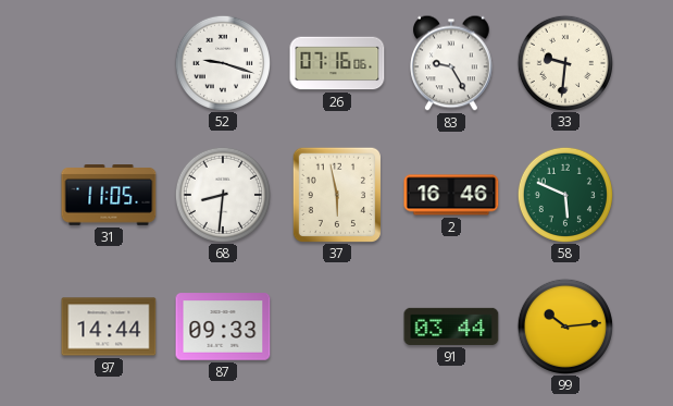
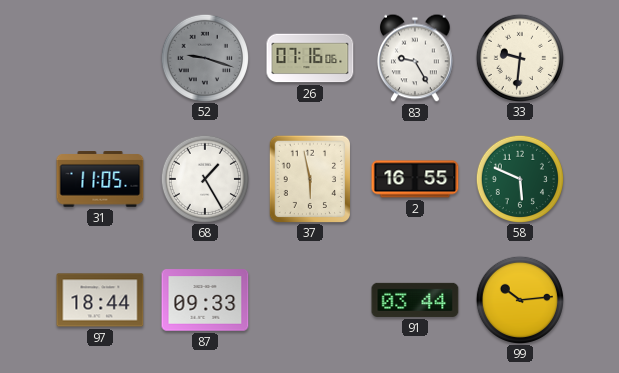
52 dial: white -> grey (204, 57)
68: 8:31 -> 1:25 (204, 178)
2: 16:46 -> 16:55 (415, 179)
97: 14:44 -> 18:44 (100, 300)
